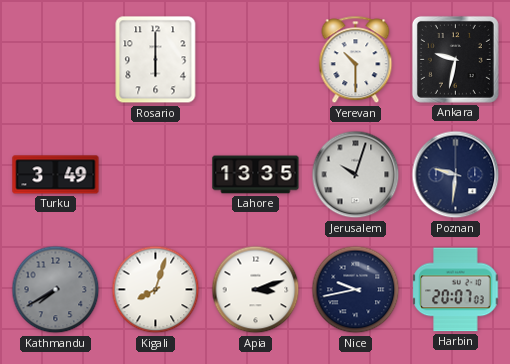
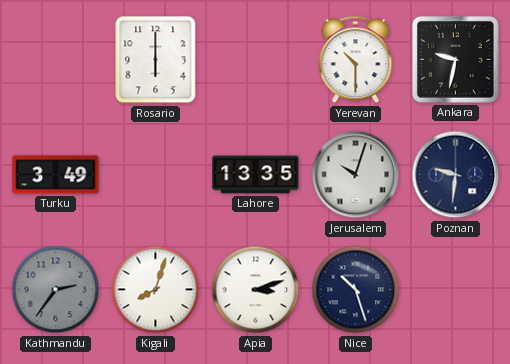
Kathmandu: 7:40 -> 2:36 (56, 290)
Nice: 9:43 -> 10:27 (356, 290)
Harbin: 20:07 -> none (456, 290)
